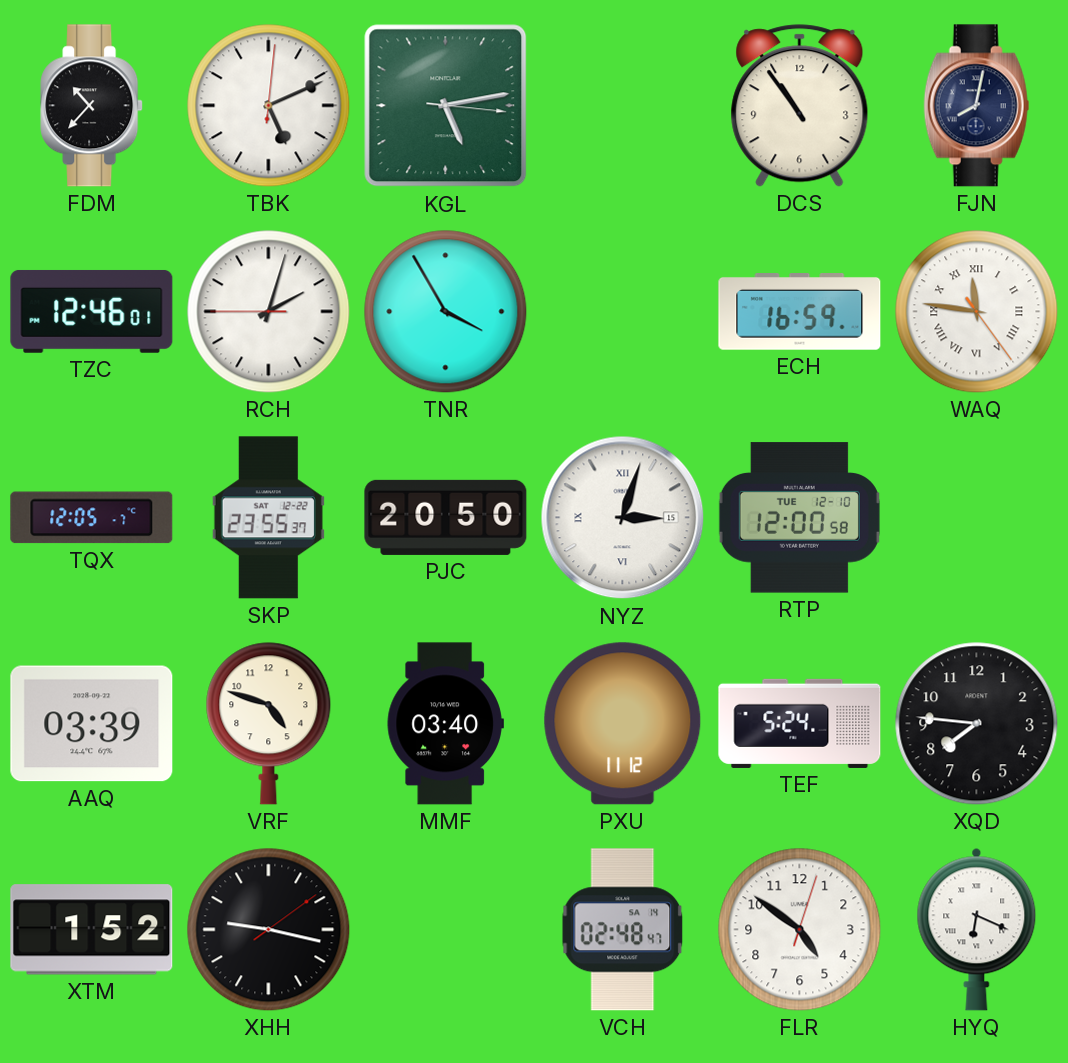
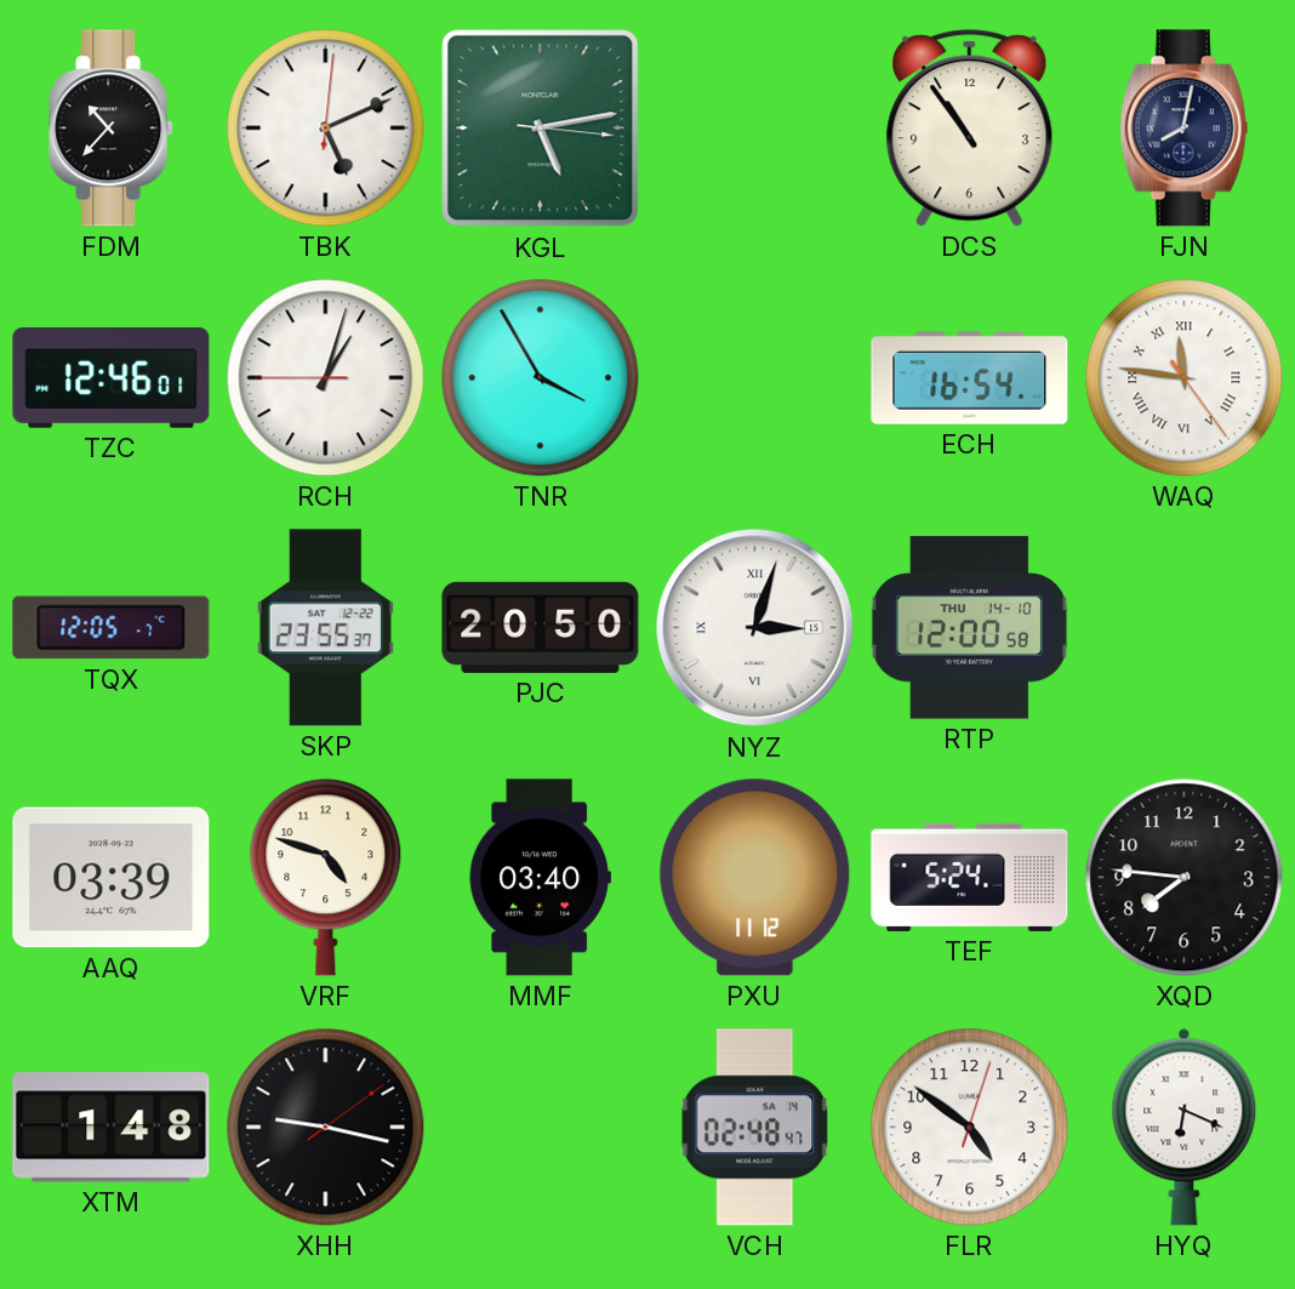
RCH: 2:02 -> 1:02 (326, 378)
ECH: 16:59 -> 16:54 (970, 378)
RTP date: TUE 12-10 -> THU 14-10 (969, 628)
XTM: 1:52 -> 1:48 (112, 1128)
